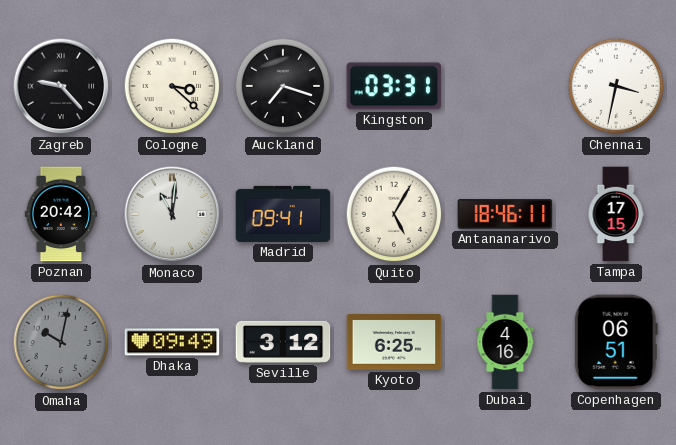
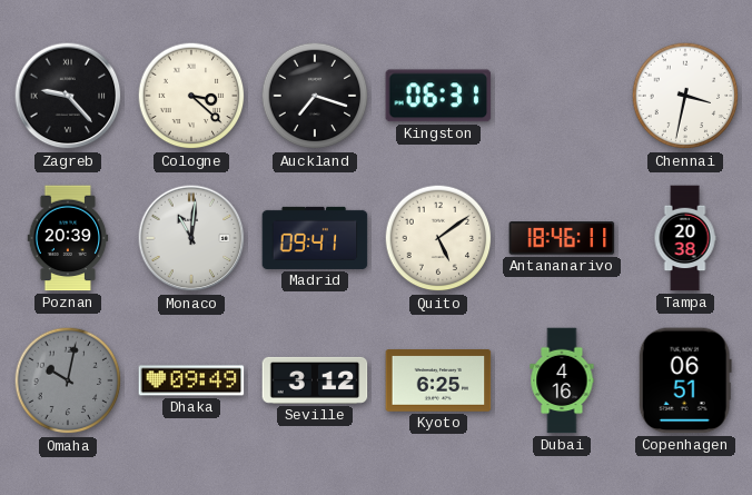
Kingston: 03:31 -> 06:31 (438, 96)
Poznan: 20:42 -> 20:39 (68, 238)
Quito: 5:05 -> 5:09 (438, 238)
Tampa: 17:15 -> 20:38 (685, 238)
